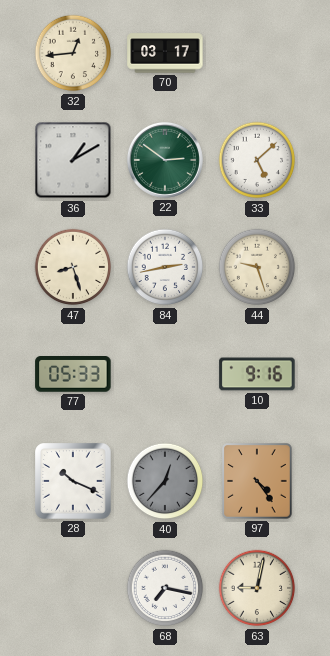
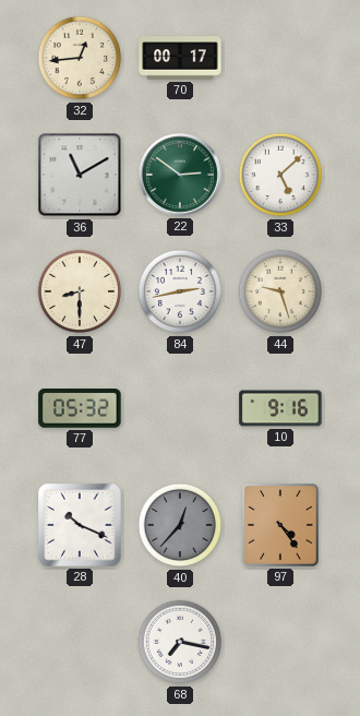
70: 03:17 -> 00:17 (180, 58)
36: 1:10 -> 11:10 (80, 175)
47: 8:27 -> 8:30 (80, 291)
77: 05:33 -> 05:32 (80, 409)
63: 9:02 -> none (257, 588)
